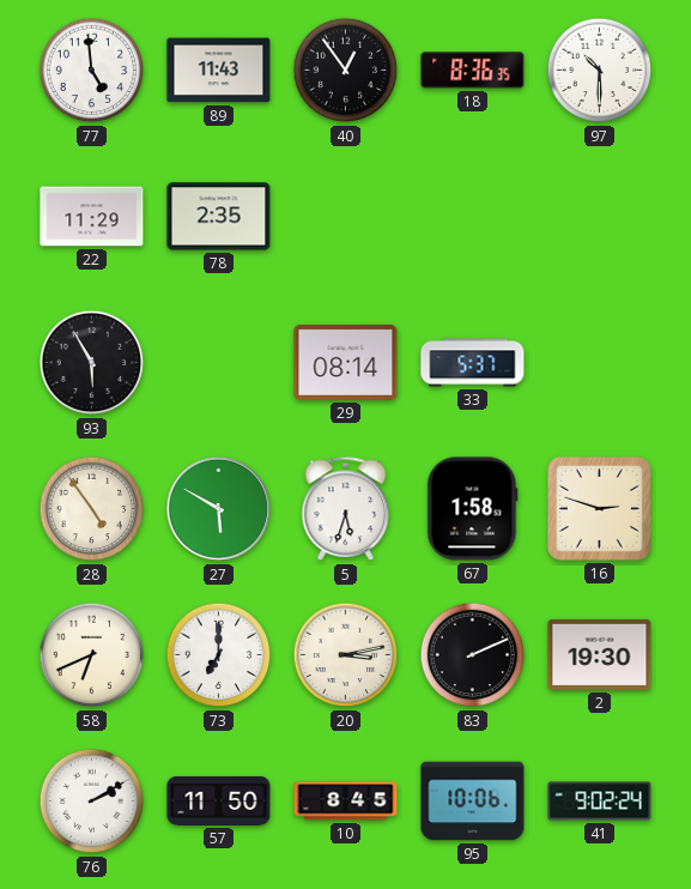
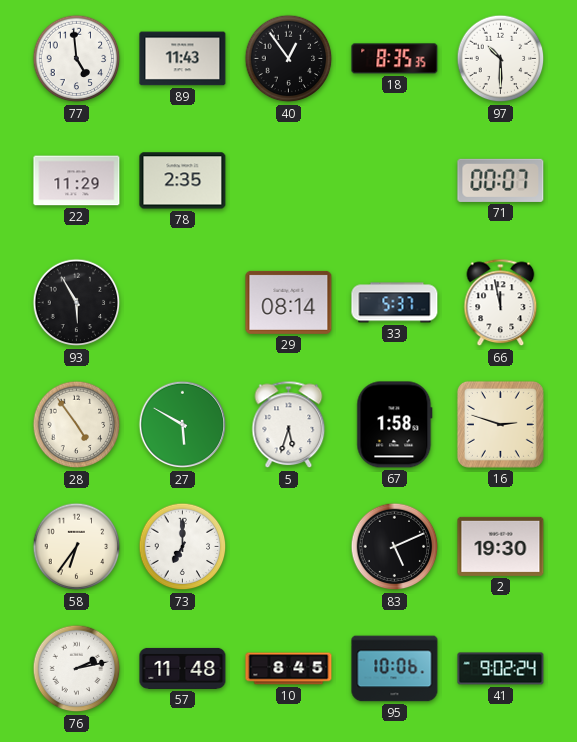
18: 8:36 -> 8:35 (395, 59)
71: none -> 00:07 (501, 180)
66: none -> 11:58 (501, 303)
58: 6:41 -> 6:36 (77, 547)
20: 3:13 -> none (346, 655)
83: 2:11 -> 5:11 (395, 547)
76: 2:10 -> 2:13 (77, 669)
57: 11:50 -> 11:48 (183, 668)
